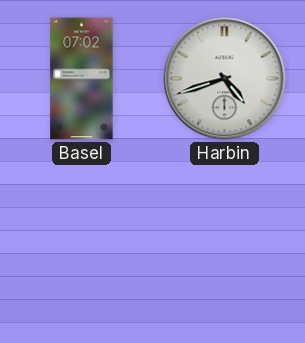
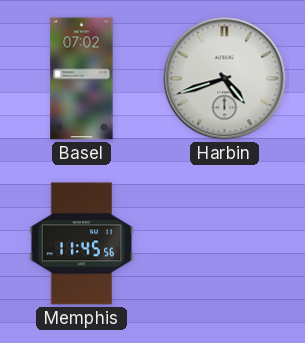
Memphis: none -> 11:45 (82, 244)
